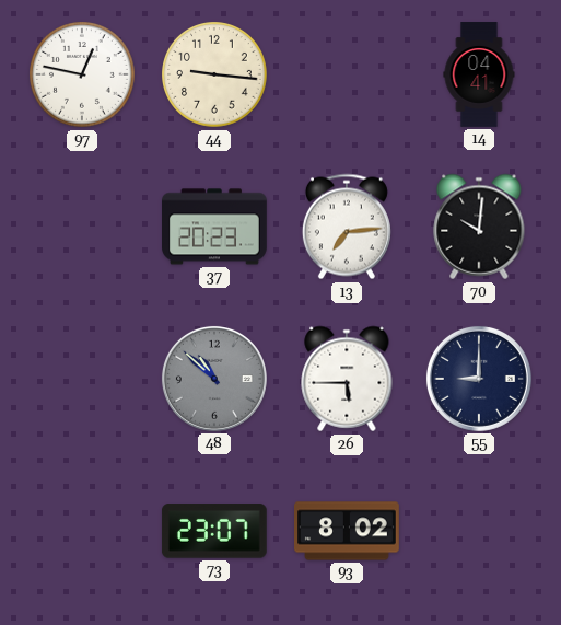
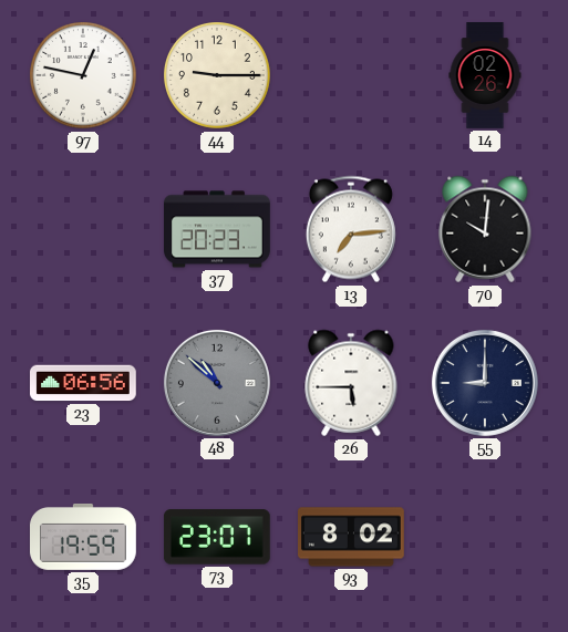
44: 9:16 -> 9:15 (218, 76)
14: 04:41 -> 02:26 (485, 75)
23: none -> 06:56 (84, 383)
35: none -> 19:59 (84, 537)
